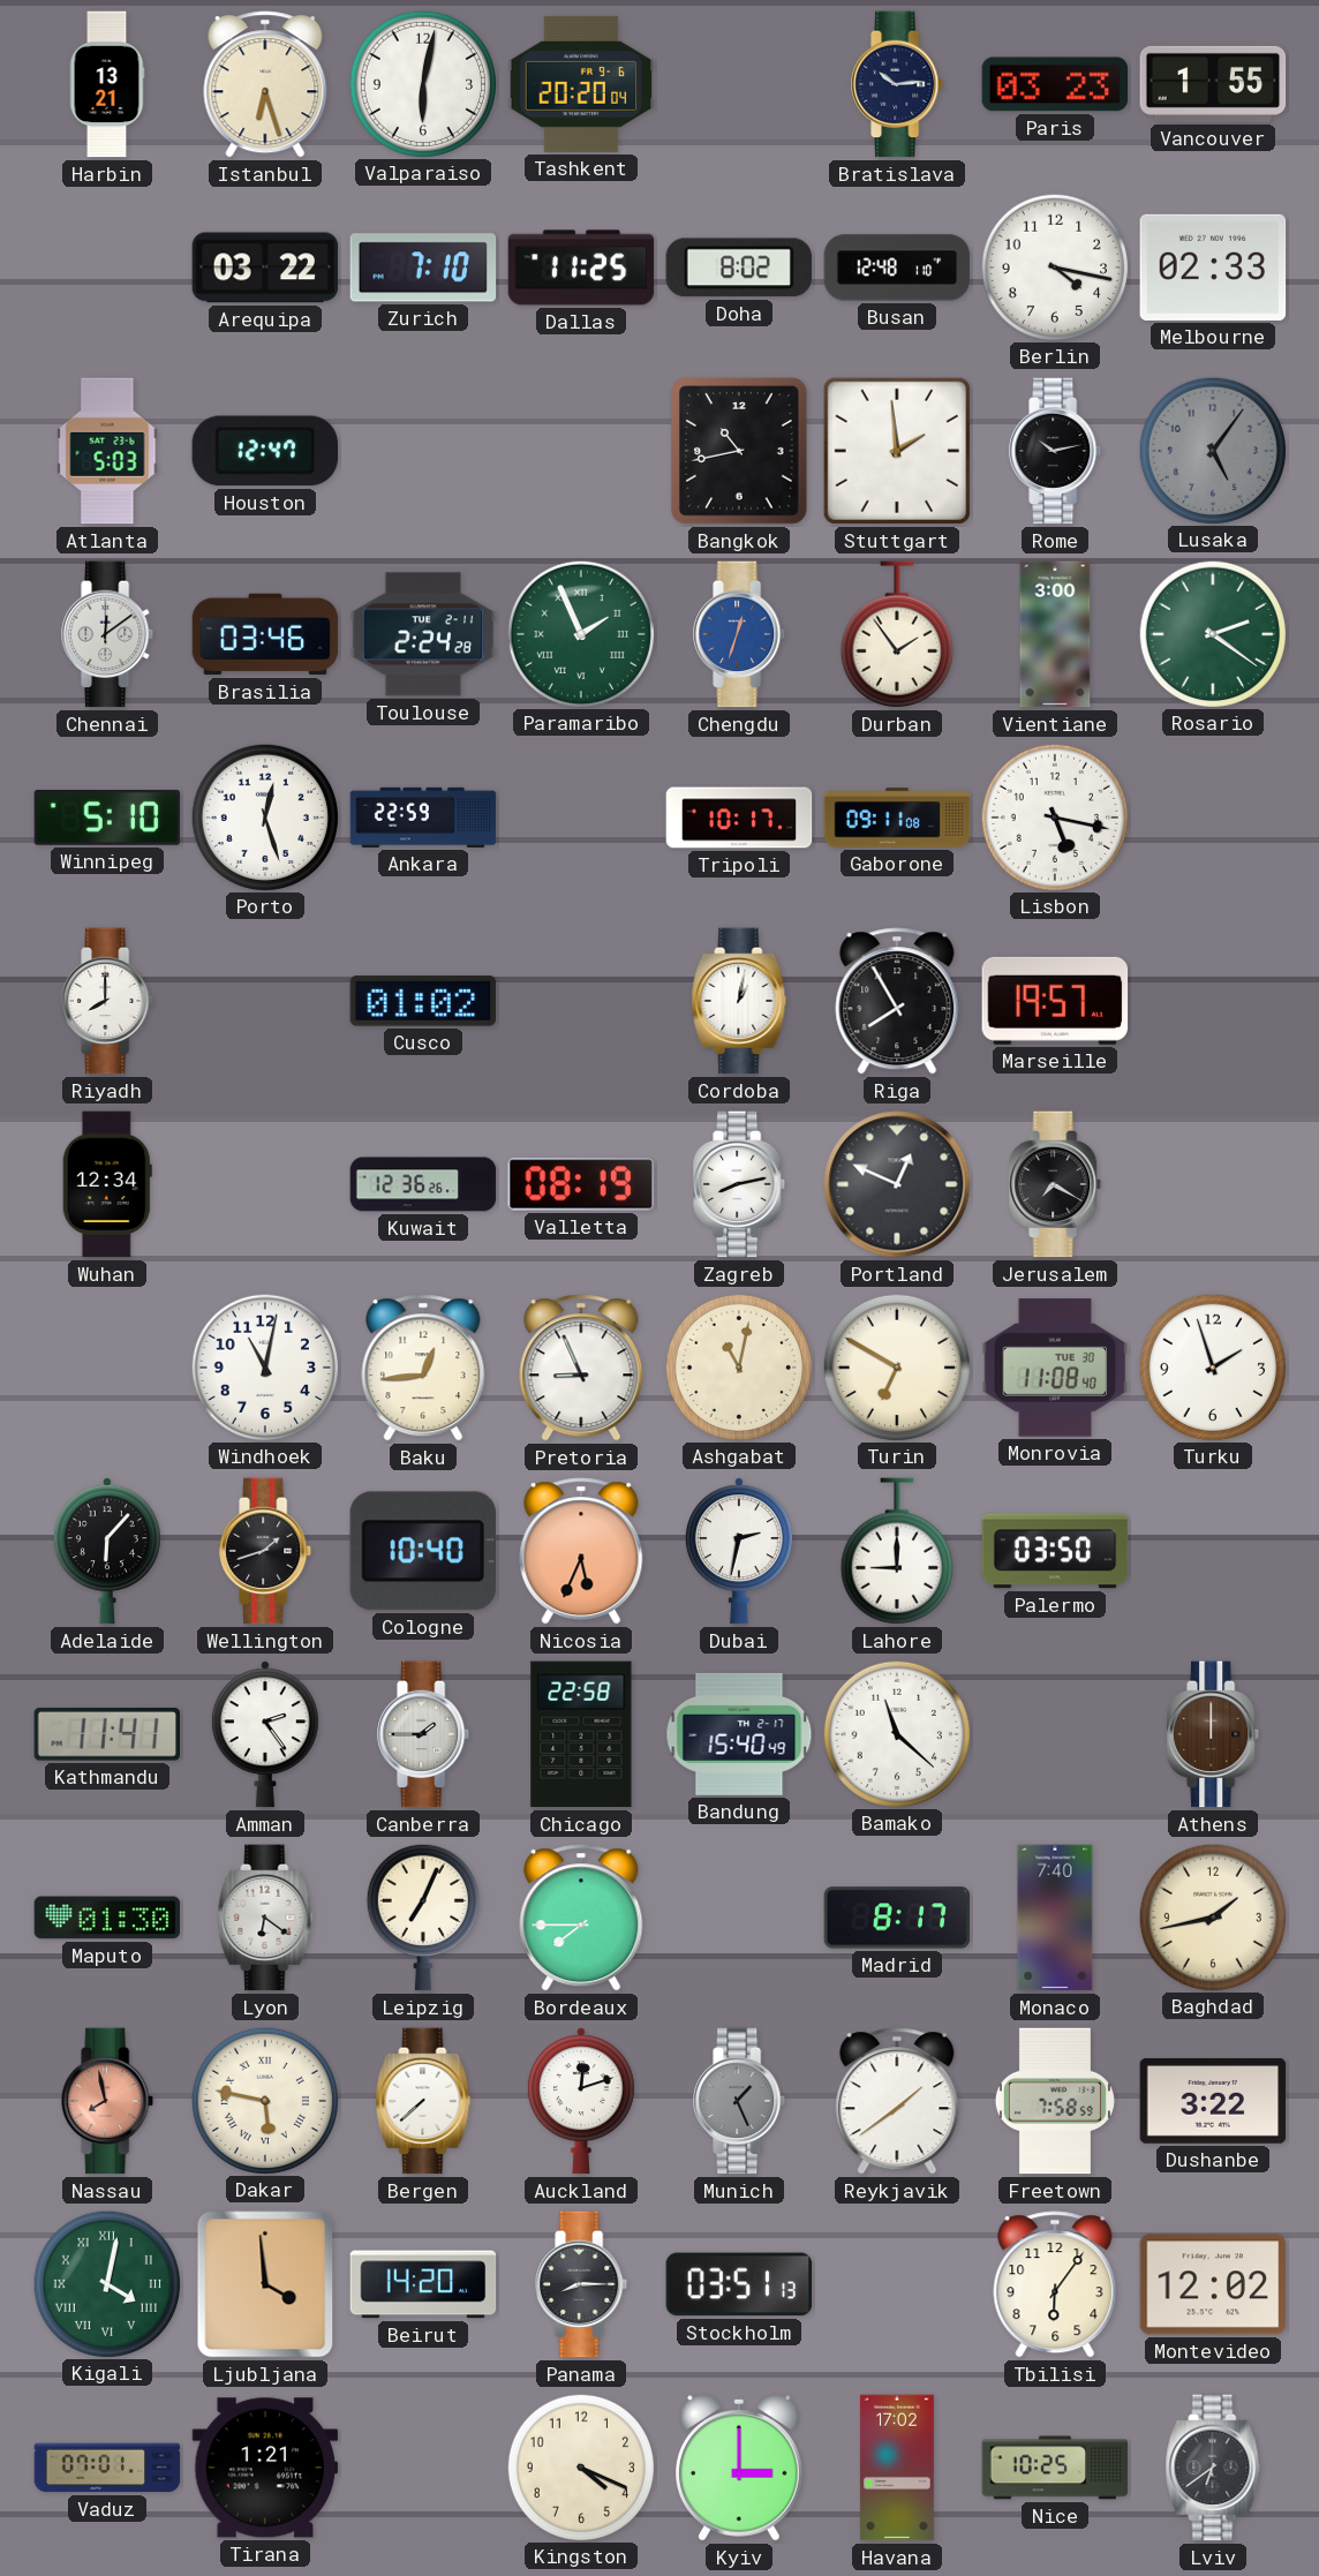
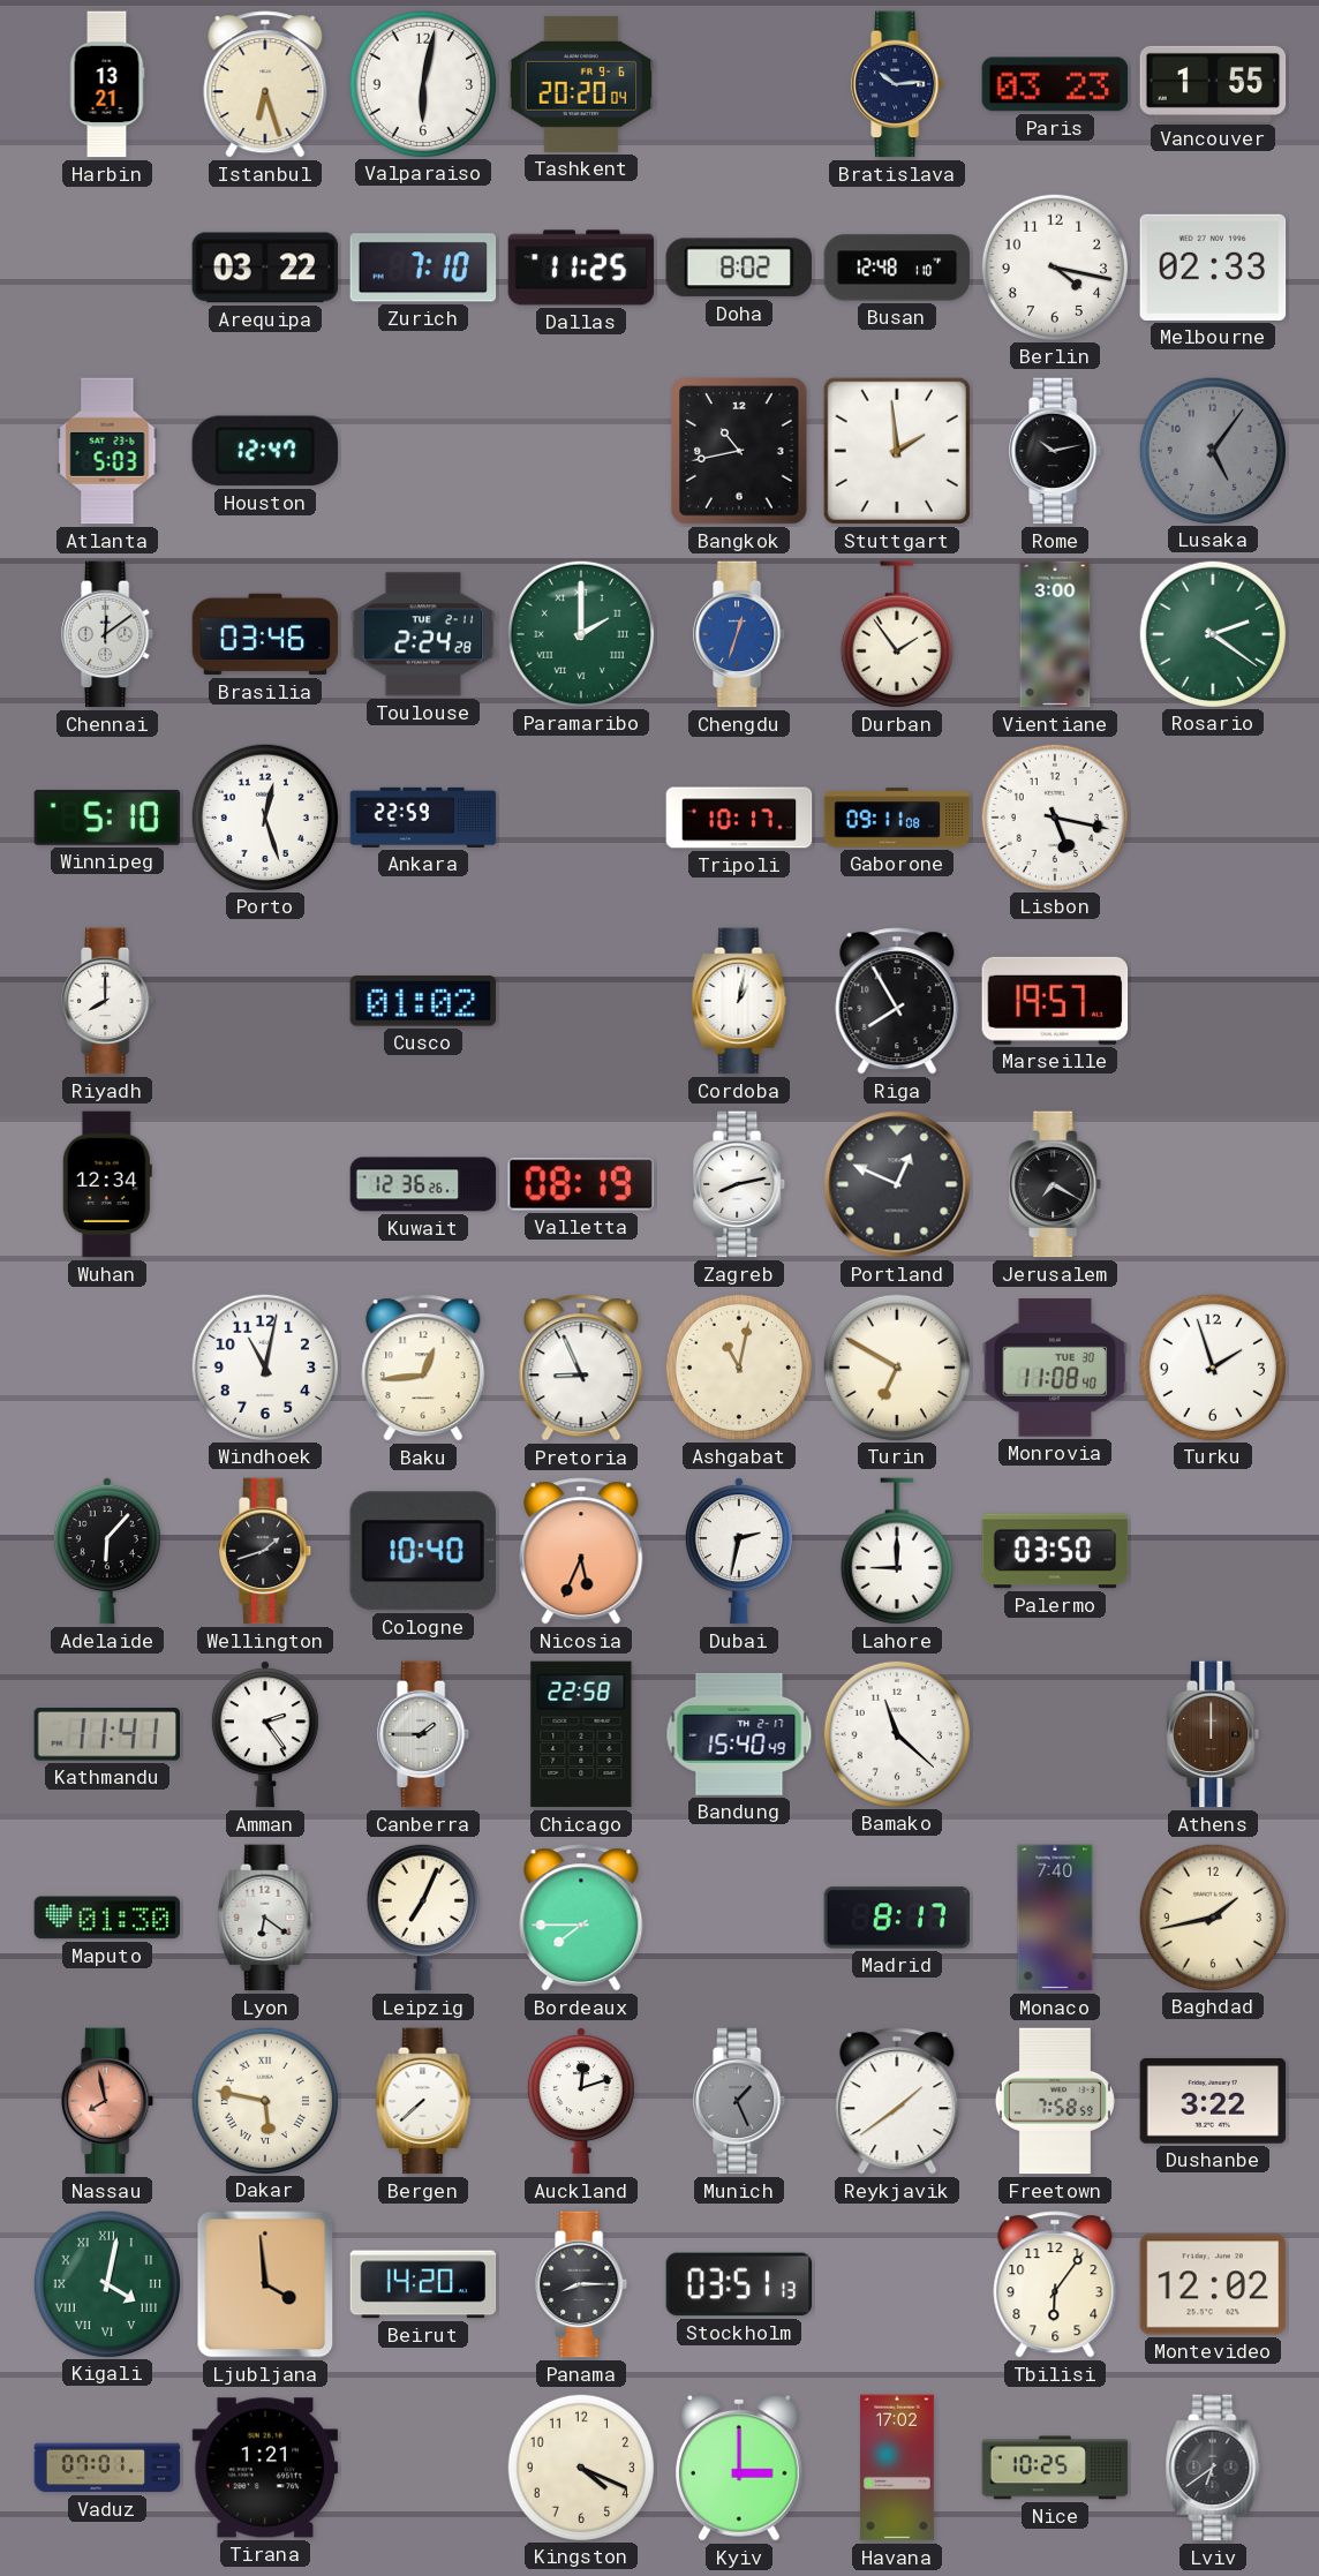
Paramaribo: 1:56 -> 2:00 (580, 633)
